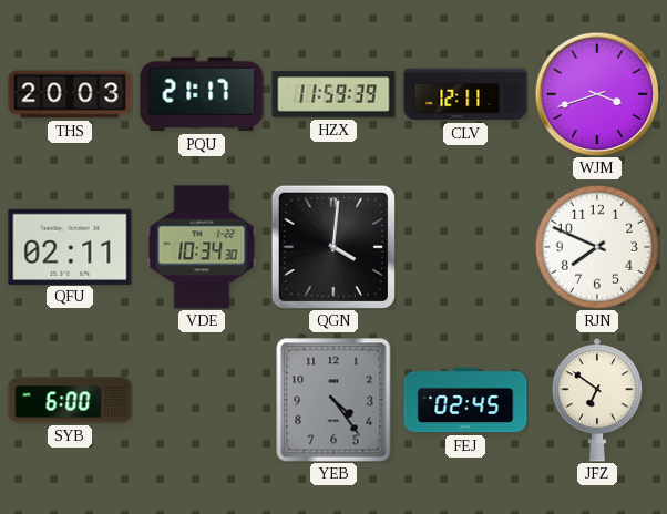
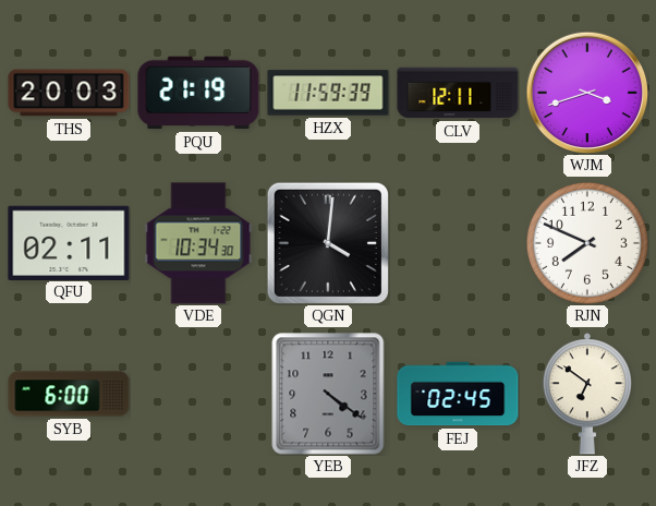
PQU: 21:17 -> 21:19 (198, 93)
YEB: 4:24 -> 4:21 (328, 394)
